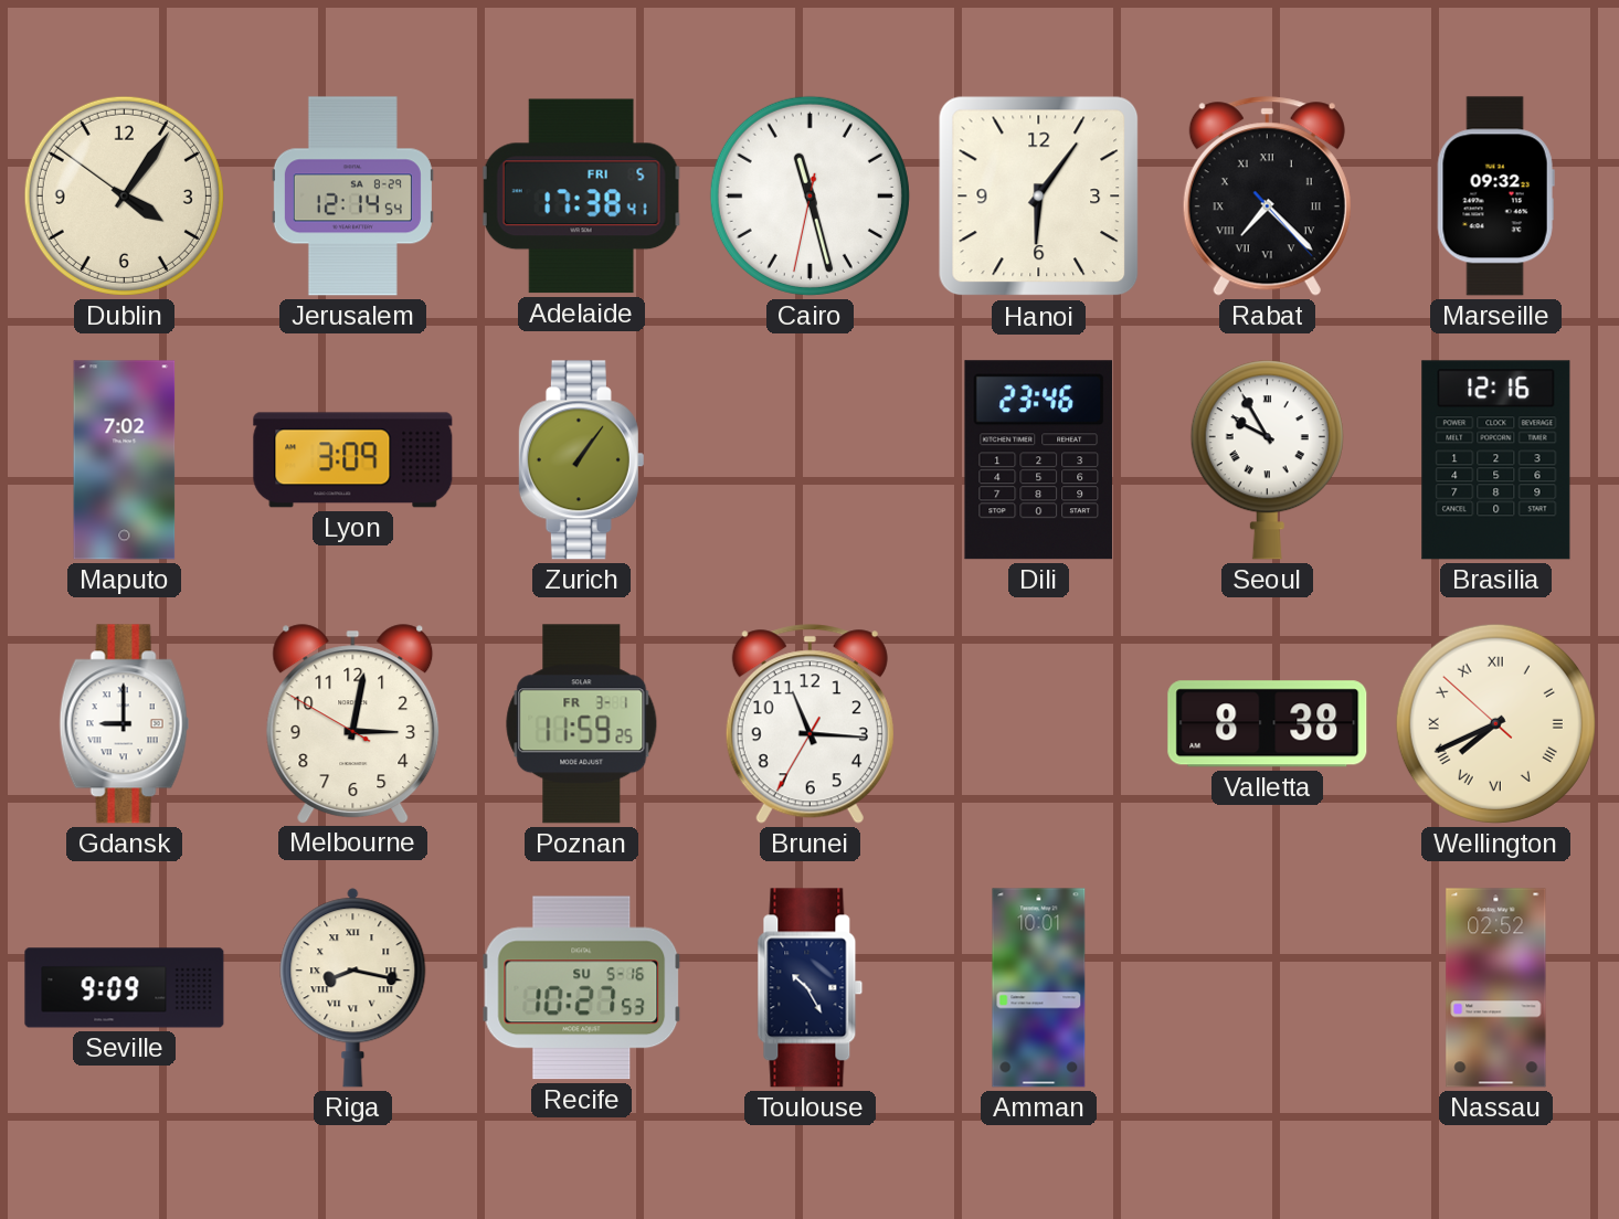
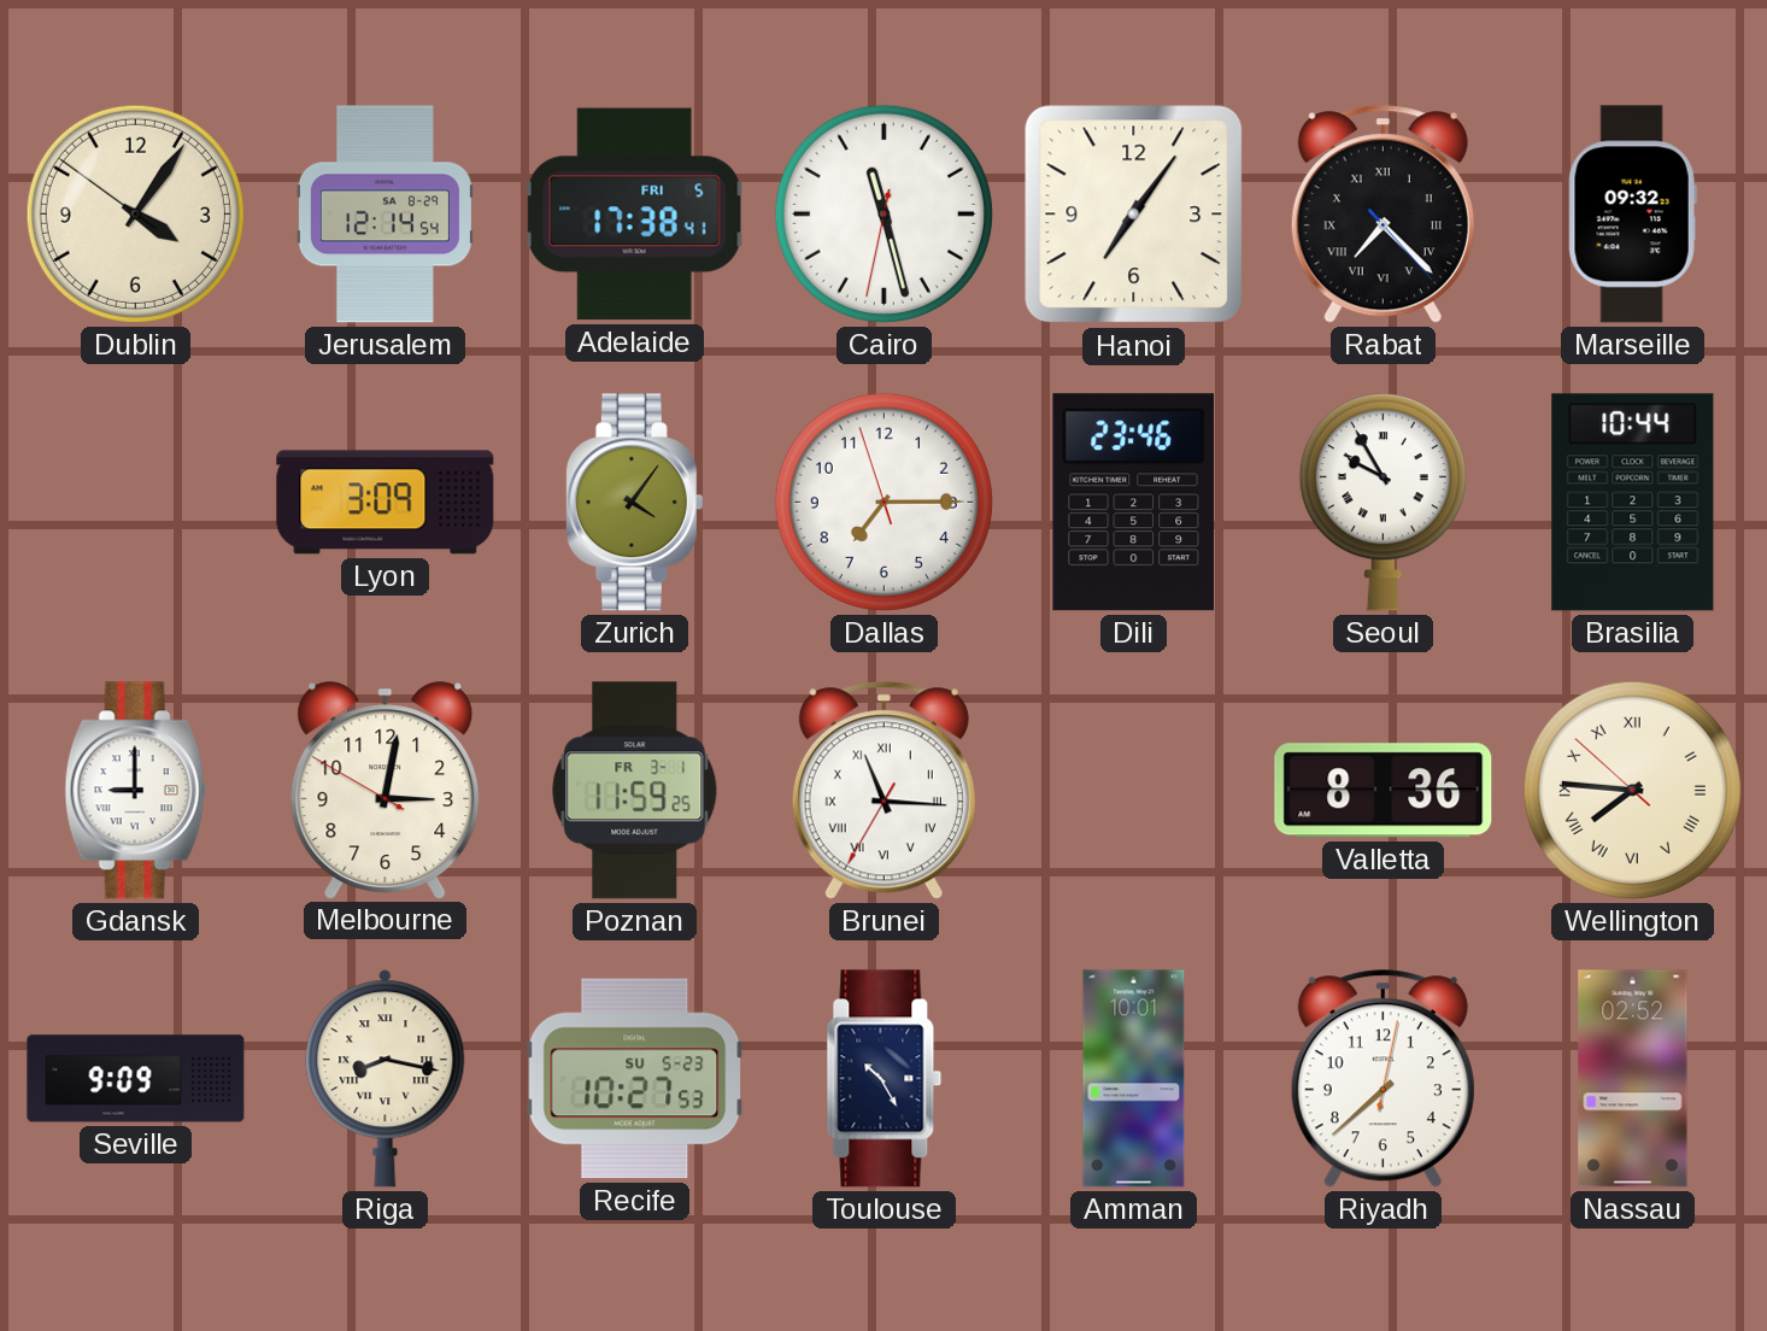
Hanoi: 6:06 -> 7:06 (1134, 215)
Maputo: 7:02 -> none (125, 460)
Zurich: 1:06 -> 4:06 (634, 503)
Dallas: none -> 7:14 (883, 502)
Brasilia: 12:16 -> 10:44 (1633, 503)
Brunei numerals: Arabic -> Roman (883, 791)
Valletta: 8:38 -> 8:36 (1384, 791)
Wellington: 7:40 -> 7:45 (1632, 790)
Recife date: SU 5-16 -> SU 5-23 (635, 1079)
Riyadh: none -> 7:38 (1383, 1079)
